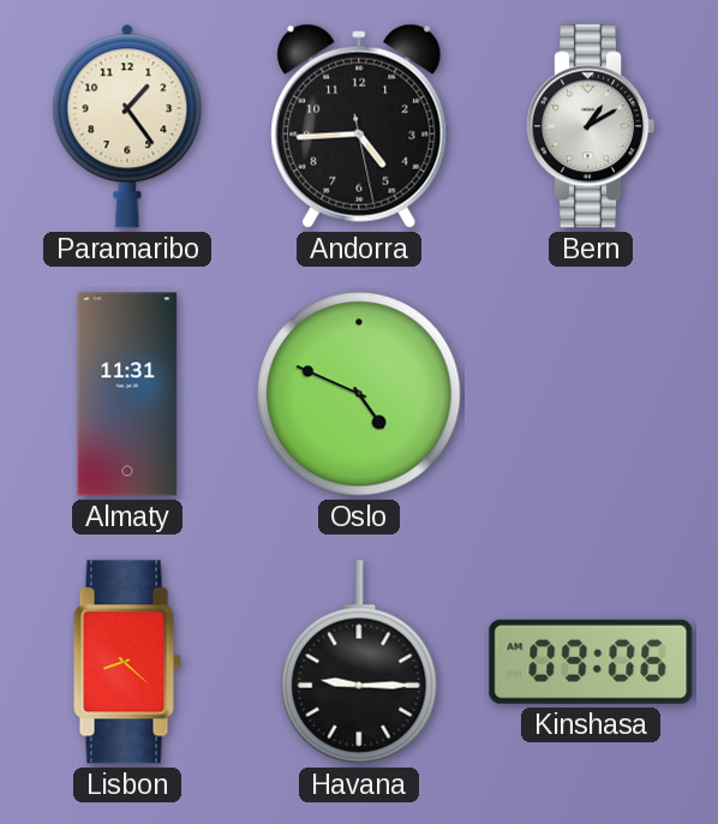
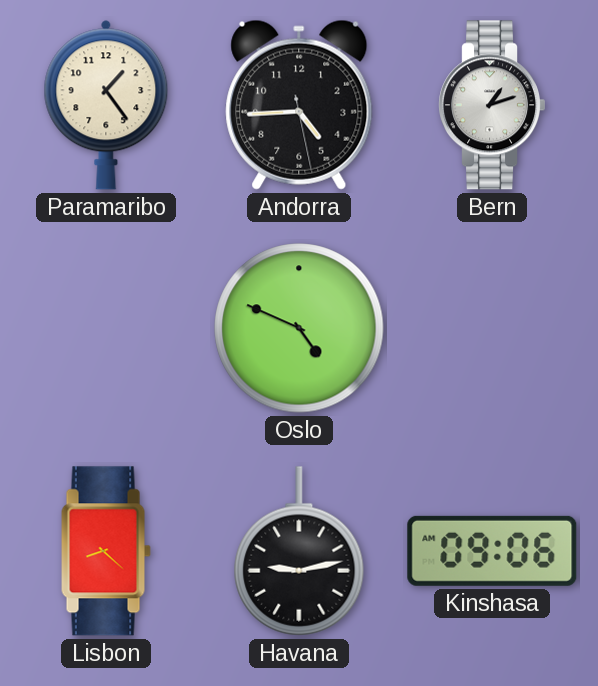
Bern: 1:10 -> 1:12 (491, 105)
Almaty: 11:31 -> none (127, 394)
Havana: 9:15 -> 9:13 (299, 551)
